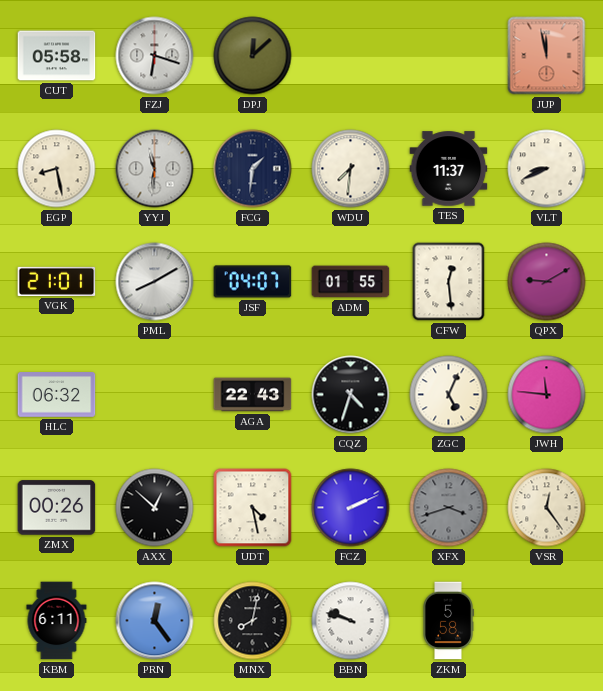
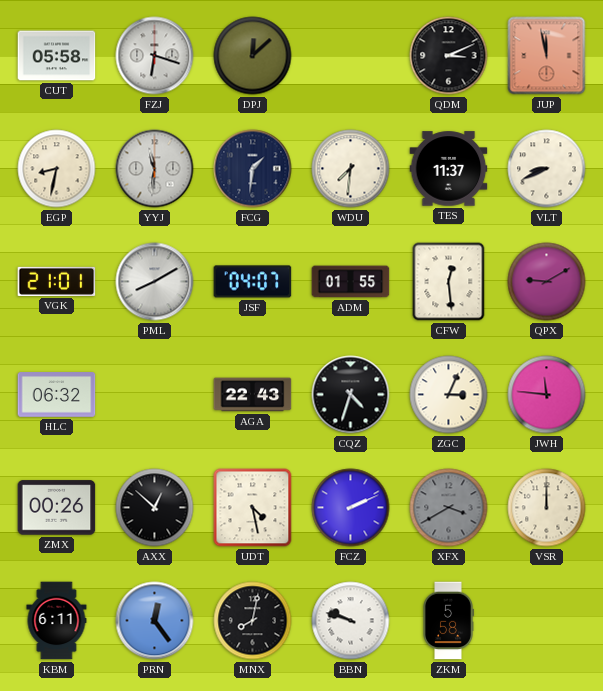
QDM: none -> 3:11 (449, 56)
EGP: 8:28 -> 8:32 (57, 169)
ZGC: 5:04 -> 3:04 (449, 395)
XFX: 3:42 -> 3:40 (449, 508)
VSR: 12:24 -> 12:00 (547, 508)
